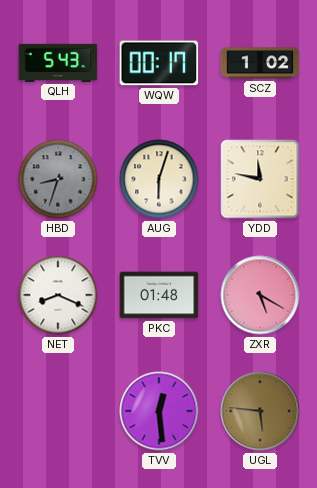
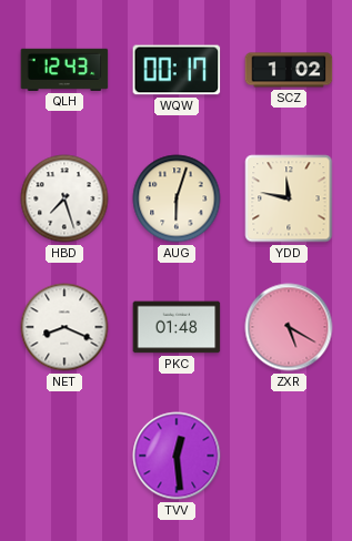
QLH: 5:43 -> 12:43 (64, 70)
HBD: 8:33 -> 7:27 (64, 198)
HBD dial: grey -> white (64, 198)
UGL: 5:46 -> none (260, 411)
